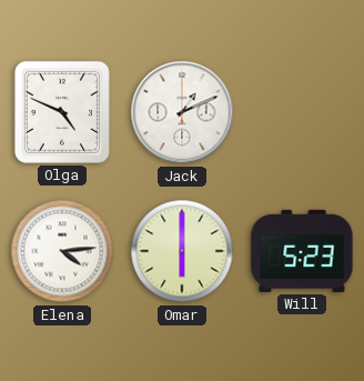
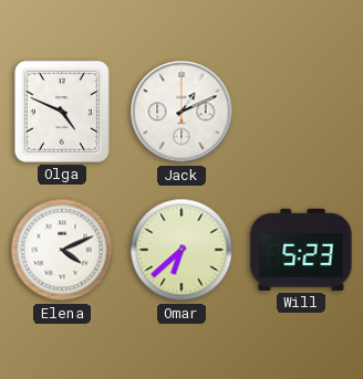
Elena: 4:14 -> 4:11 (62, 250)
Omar: 6:00 -> 6:38 (181, 250)
